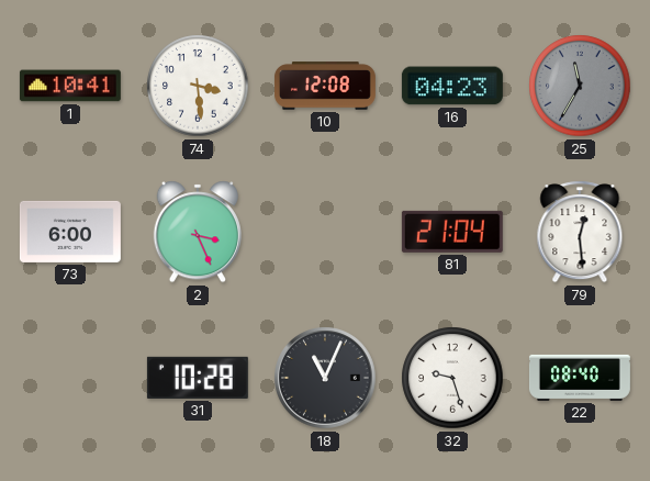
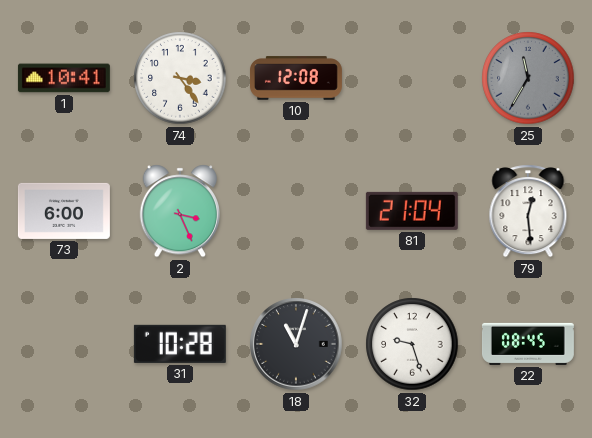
74: 3:29 -> 3:24 (180, 78)
16: 04:23 -> none (452, 86)
18: 11:04 -> 11:03 (296, 344)
22: 08:40 -> 08:45 (528, 344)
